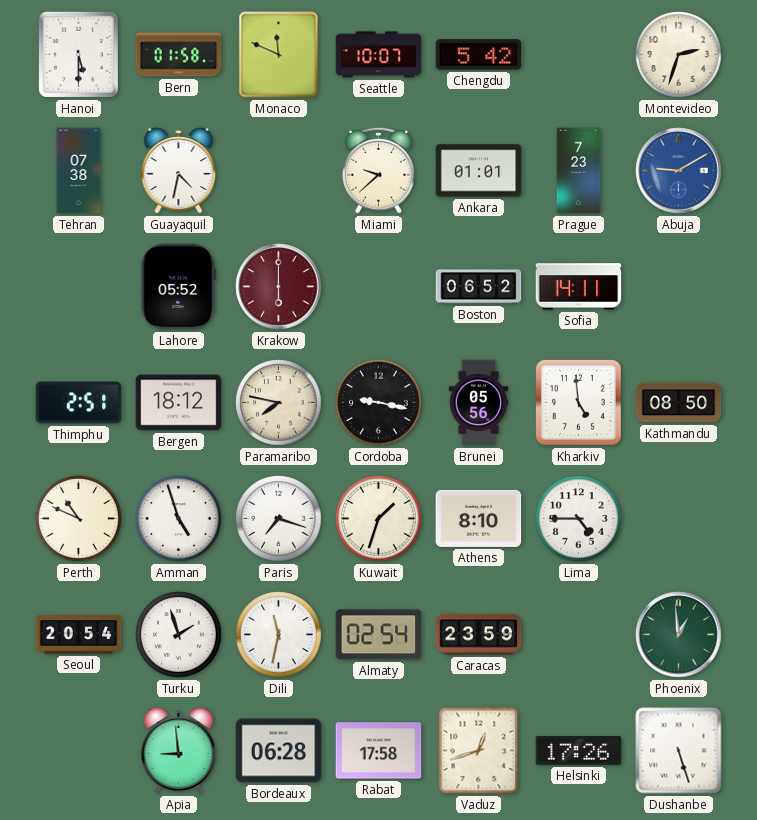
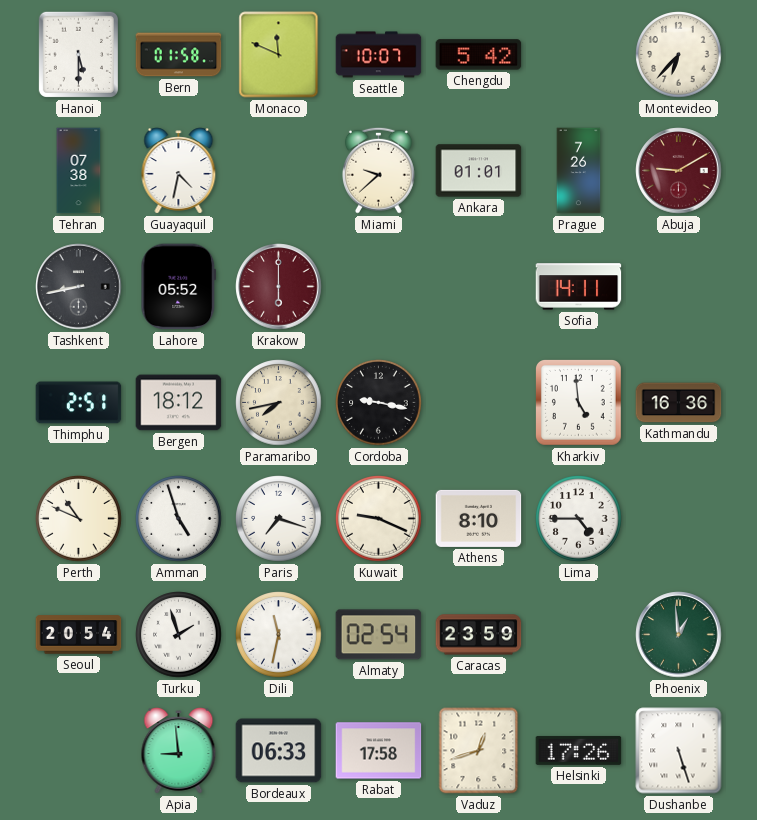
Montevideo: 2:33 -> 6:37 (679, 55)
Prague: 7:23 -> 7:26 (579, 171)
Abuja dial: blue -> burgundy (679, 171)
Tashkent: none -> 8:43 (79, 287)
Boston: 06:52 -> none (479, 287)
Paramaribo: 7:47 -> 7:43 (279, 403)
Brunei: 05:56 -> none (479, 403)
Kathmandu: 08:50 -> 16:36 (679, 403)
Kuwait: 1:33 -> 9:19 (379, 519)
Bordeaux: 06:28 -> 06:33 (279, 751)
